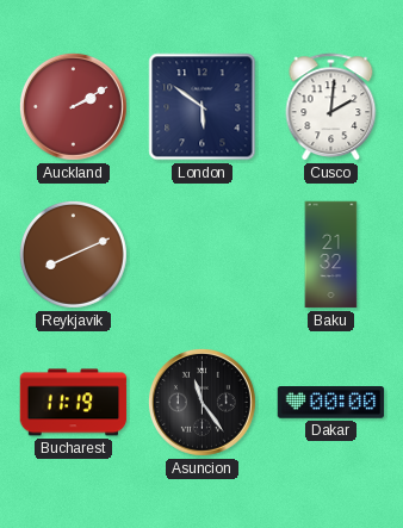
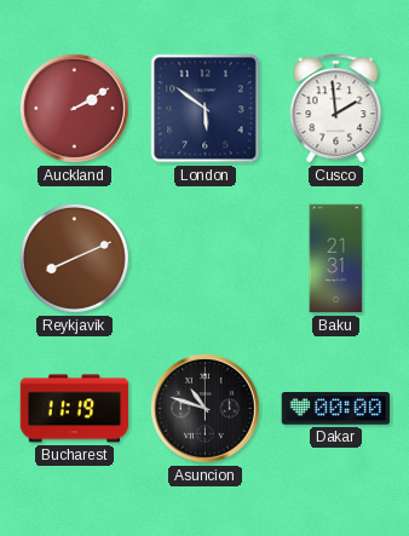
Cusco: 2:01 -> 1:59 (336, 109)
Baku: 21:32 -> 21:31 (336, 259)
Asuncion: 11:24 -> 10:48 (204, 408)
